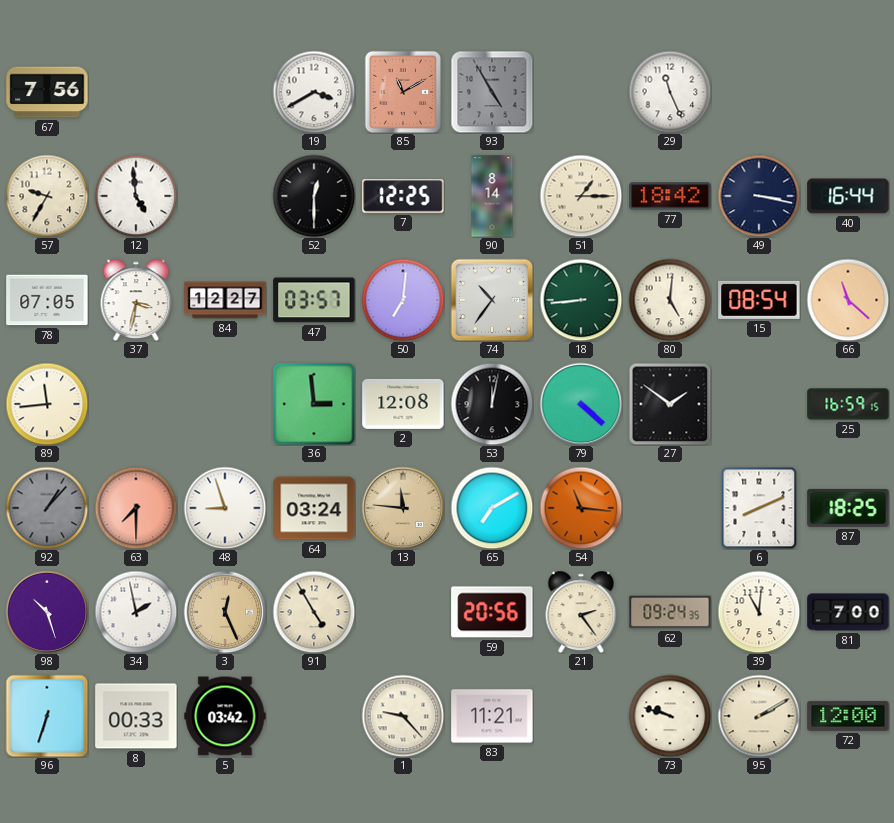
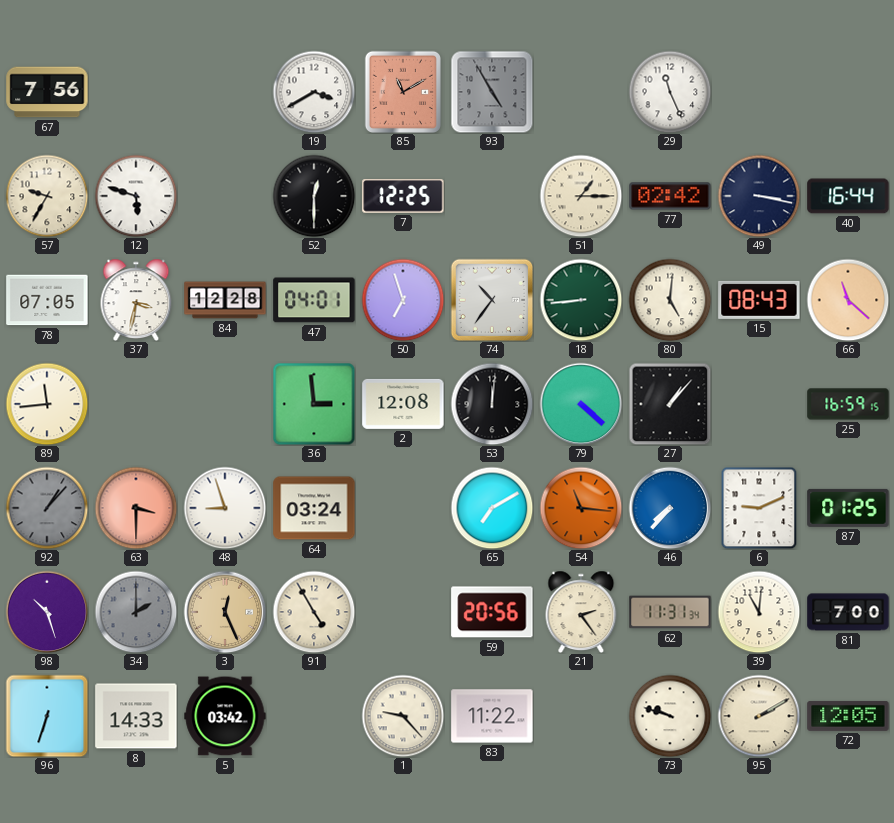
12: 4:59 -> 5:48 (136, 196)
90: 8:14 -> none (492, 196)
77: 18:42 -> 02:42 (670, 196)
84: 12:27 -> 12:28 (225, 300)
47: 03:57 -> 04:01 (314, 300)
50: 7:01 -> 6:57 (403, 300)
15: 08:54 -> 08:43 (759, 300)
53: 12:02 -> 12:01 (492, 404)
27: 1:51 -> 1:07 (670, 404)
63: 7:30 -> 3:30 (136, 508)
13: 11:46 -> none (403, 508)
46: none -> 7:37 (670, 508)
6: 8:11 -> 9:11 (759, 508)
87: 18:25 -> 01:25 (848, 508)
34: 1:58 -> 2:00 (136, 612)
34 dial: white -> grey (136, 612)
62: 09:24 -> 11:31 (670, 612)
8: 00:33 -> 14:33 (136, 716)
83: 11:21 -> 11:22 (492, 716)
72: 12:00 -> 12:05 (848, 716)
